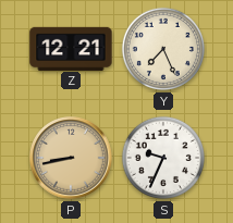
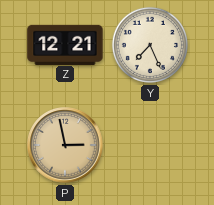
P: 8:43 -> 2:58 (65, 145)
S: 9:34 -> none (163, 158)
